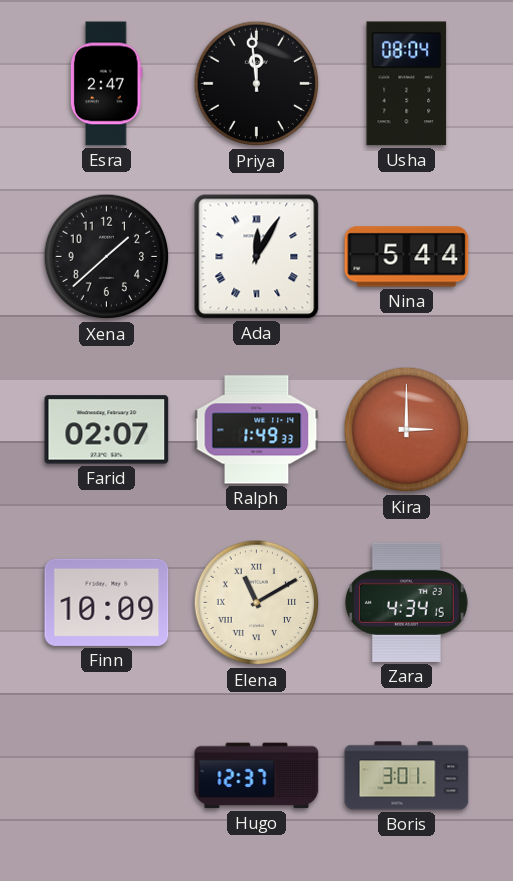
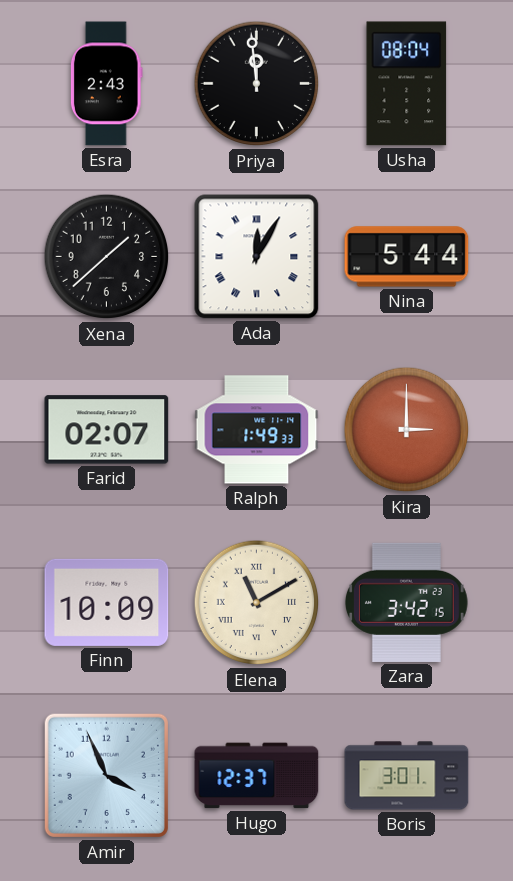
Esra: 2:47 -> 2:43 (106, 84)
Zara: 4:34 -> 3:42 (406, 602)
Amir: none -> 3:56 (106, 775)
